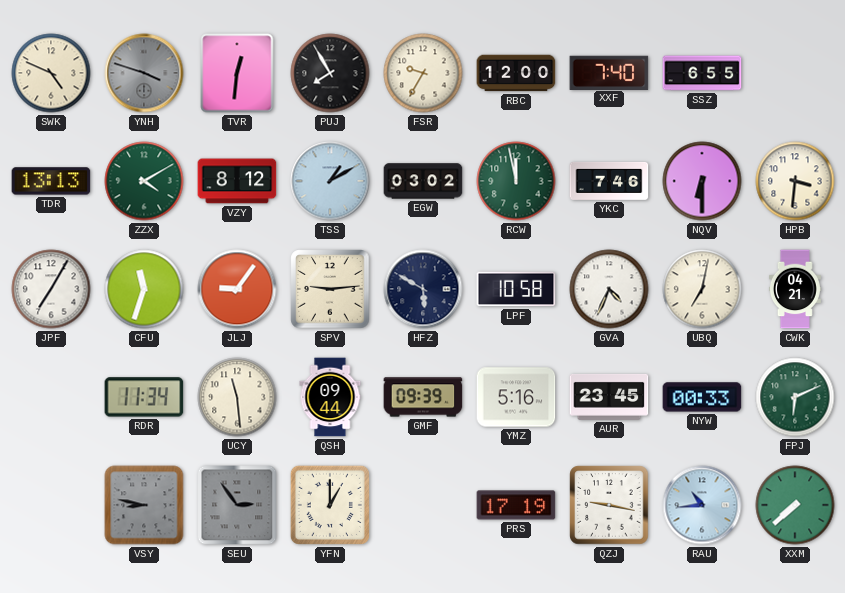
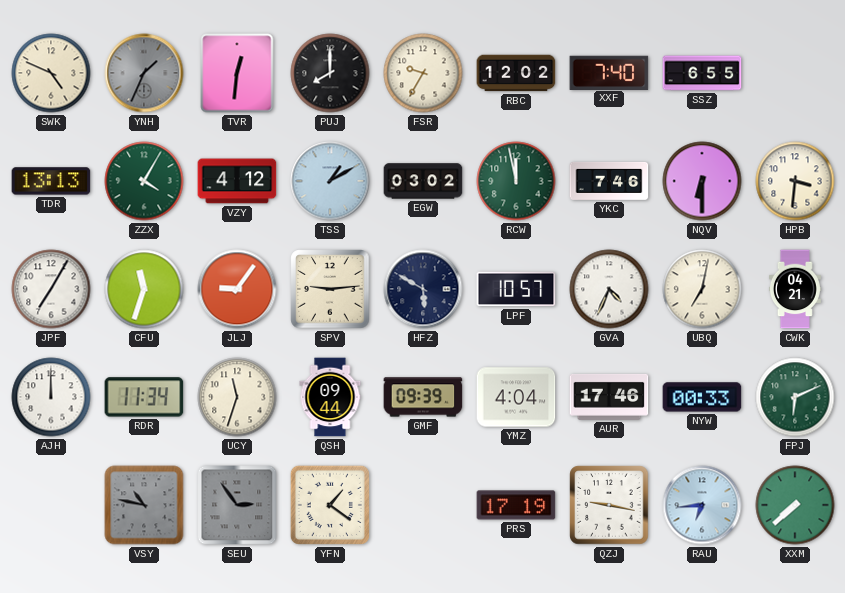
YNH: 3:48 -> 1:34 (144, 73)
PUJ: 7:55 -> 8:00 (330, 73)
RBC: 12:00 -> 12:02 (516, 73)
ZZX: 4:10 -> 4:05 (144, 181)
VZY: 8:12 -> 4:12 (237, 181)
LPF: 10:58 -> 10:57 (516, 289)
AJH: none -> 12:00 (51, 397)
UCY: 11:29 -> 11:33 (237, 397)
YMZ: 5:16 -> 4:04 (516, 397)
AUR: 23:45 -> 17:46 (609, 397)
VSY: 8:47 -> 10:47 (144, 505)
YFN: 1:00 -> 1:21 (330, 505)
RAU: 10:44 -> 6:44 (702, 505)
